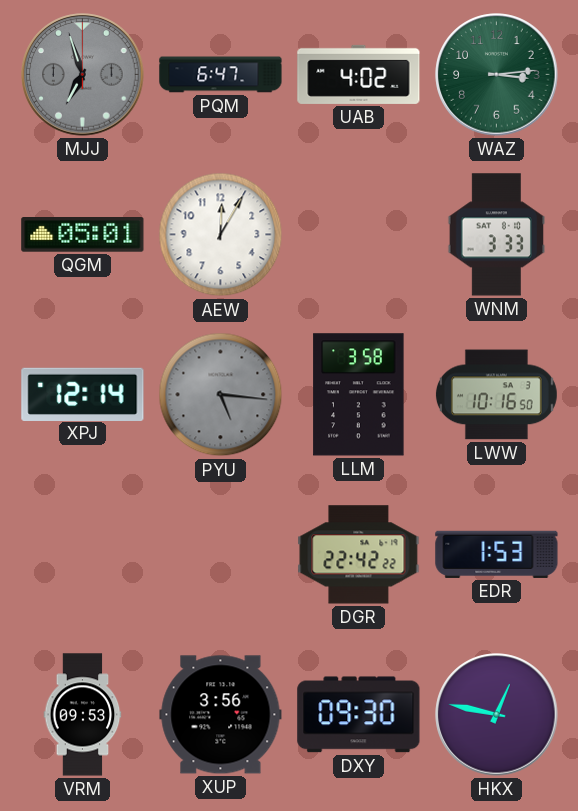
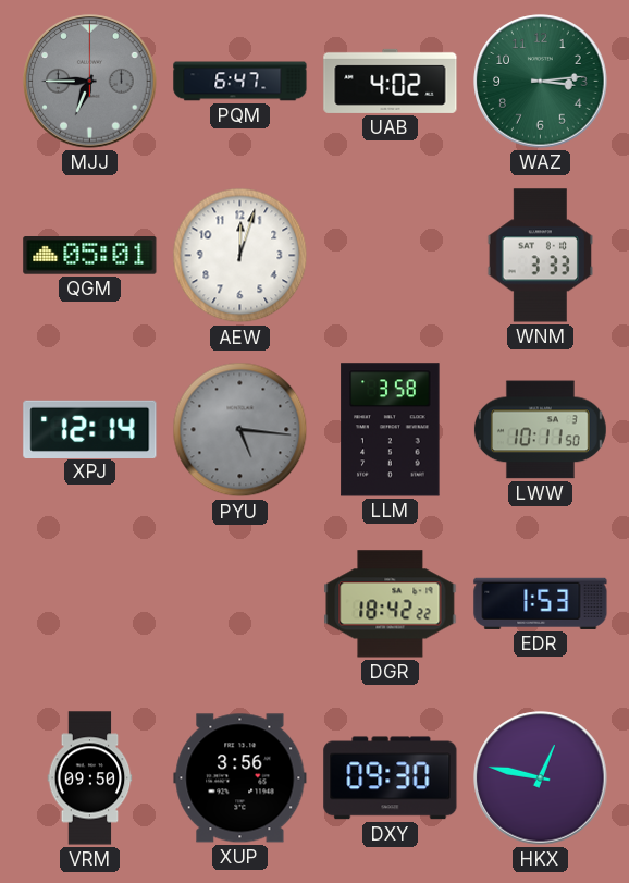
MJJ: 6:57 -> 6:45 (90, 82)
AEW: 12:05 -> 12:03 (240, 256)
LWW: 10:16 -> 10:11 (540, 430)
DGR: 22:42 -> 18:42 (391, 604)
VRM: 09:53 -> 09:50 (90, 778)
